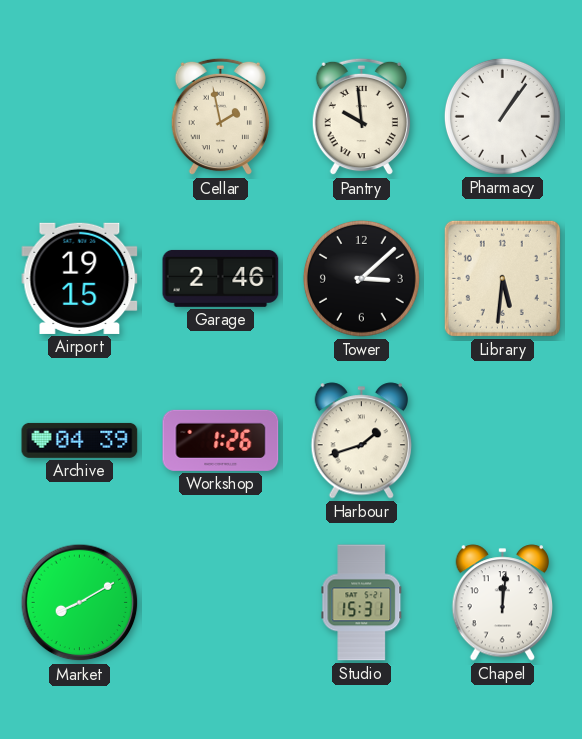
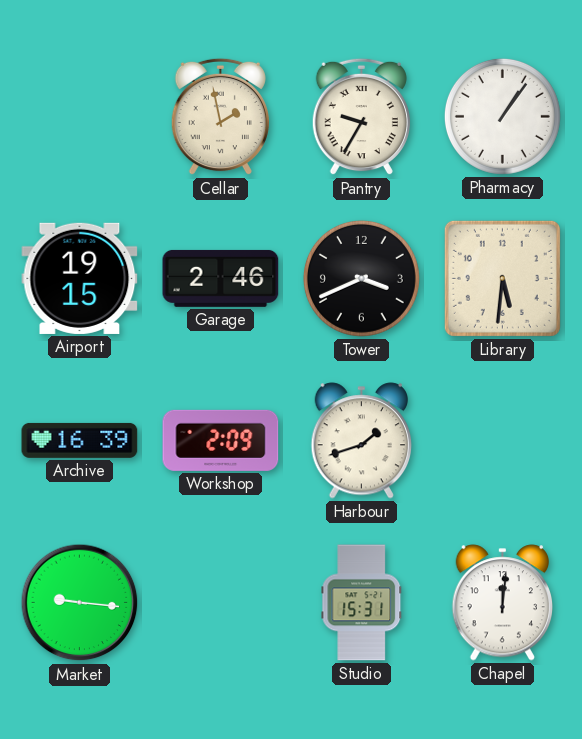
Pantry: 9:59 -> 9:35 (361, 117)
Tower: 3:08 -> 3:41 (361, 278)
Archive: 04:39 -> 16:39 (80, 440)
Workshop: 1:26 -> 2:09 (221, 440)
Market: 8:10 -> 9:16 (80, 603)
